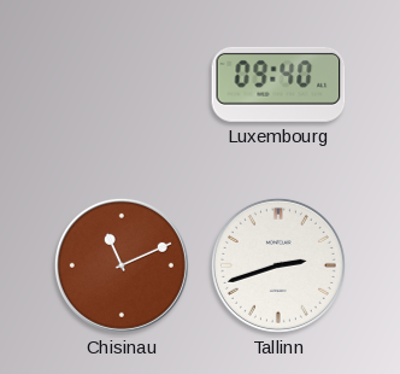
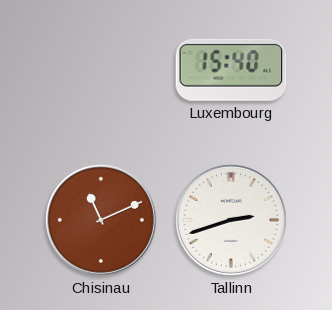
Luxembourg: 09:40 -> 15:40 (231, 70)
